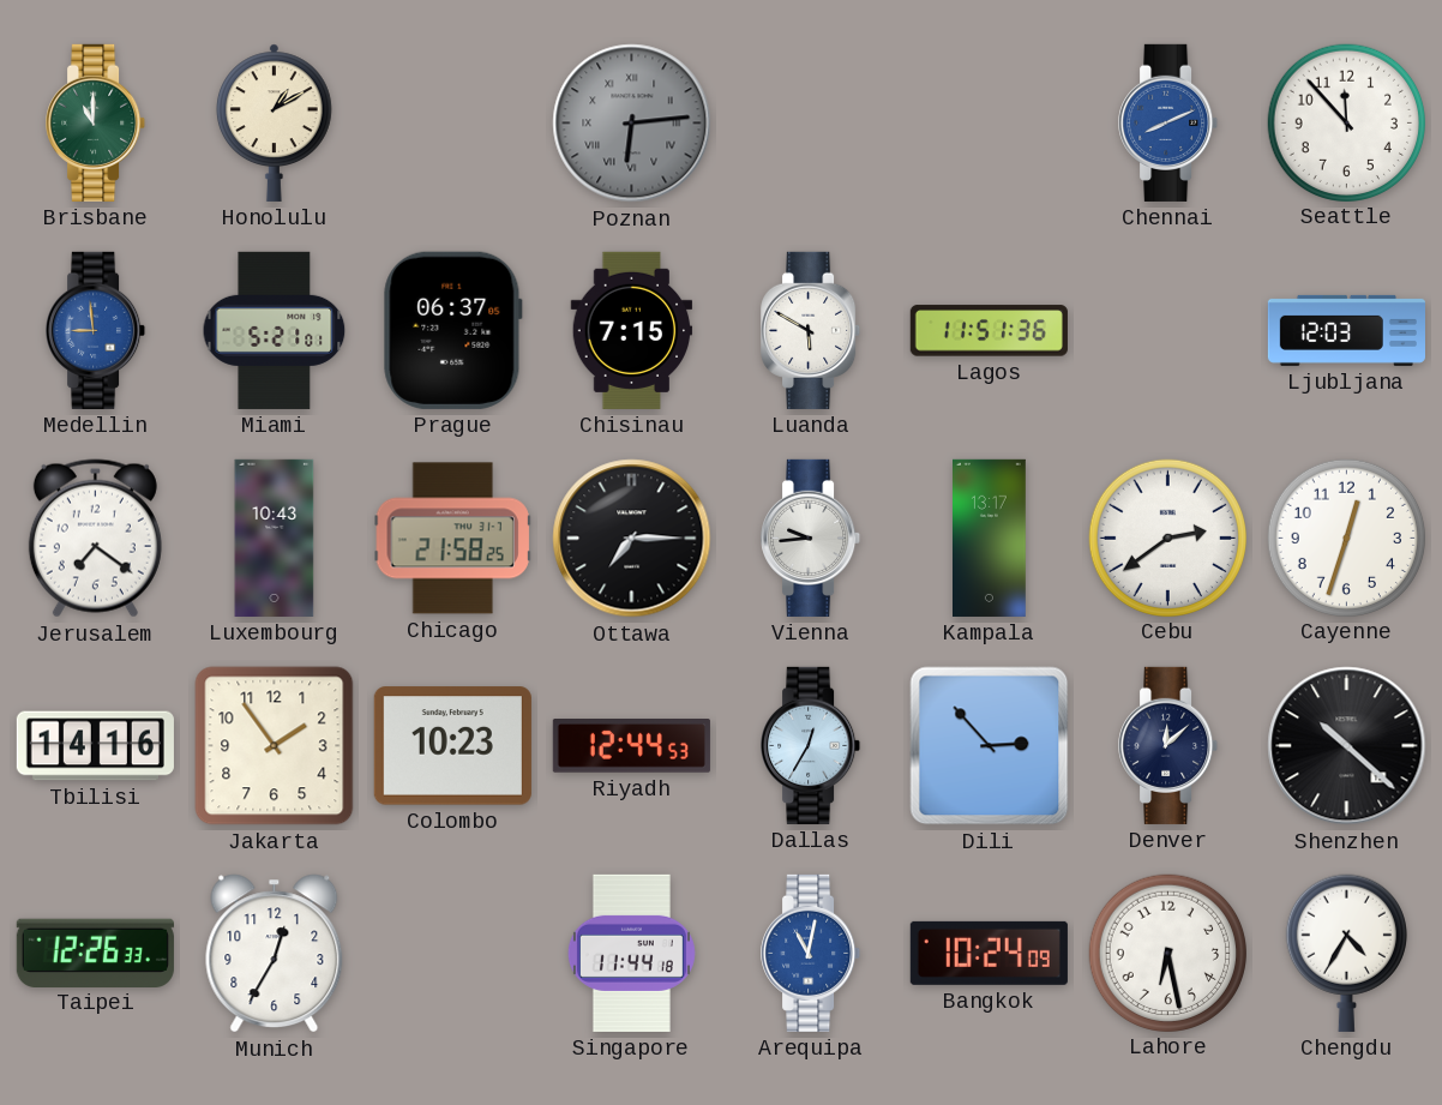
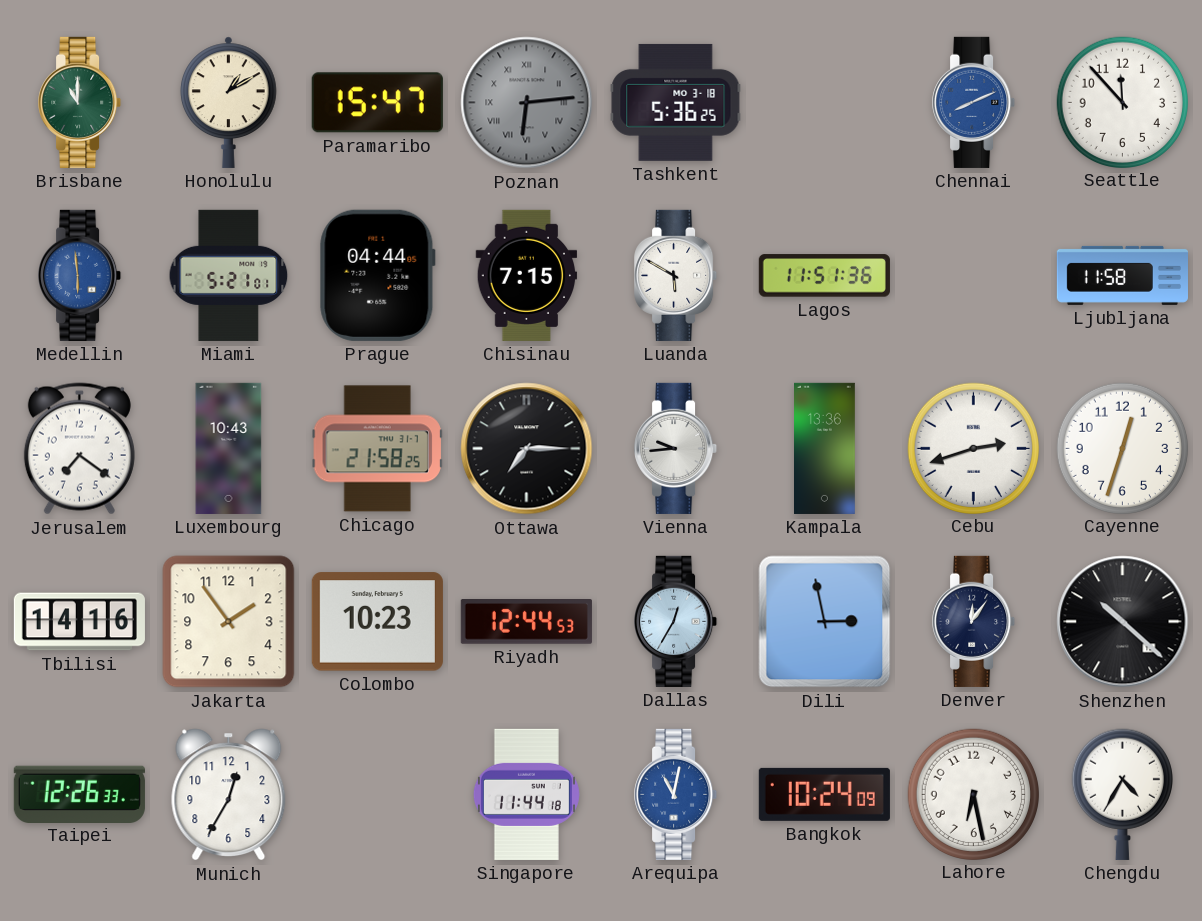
Paramaribo: none -> 15:47 (377, 103)
Tashkent: none -> 5:36 (676, 102)
Medellin: 8:59 -> 5:59 (80, 275)
Prague: 06:37 -> 04:44 (377, 275)
Ljubljana: 12:03 -> 11:58 (1122, 275)
Kampala: 13:17 -> 13:36 (825, 448)
Cebu: 2:39 -> 2:42 (973, 448)
Dili: 2:53 -> 2:58 (825, 622)
Denver: 12:08 -> 12:06 (974, 621)
